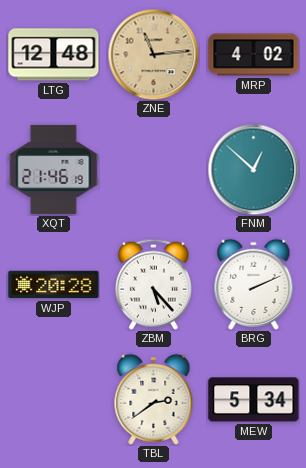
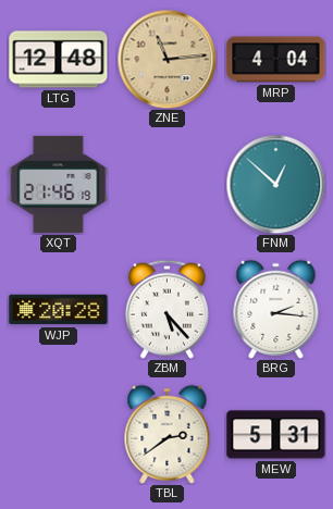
MRP: 4:02 -> 4:04 (276, 60)
BRG: 2:11 -> 2:16 (276, 309)
MEW: 5:34 -> 5:31 (276, 435)
